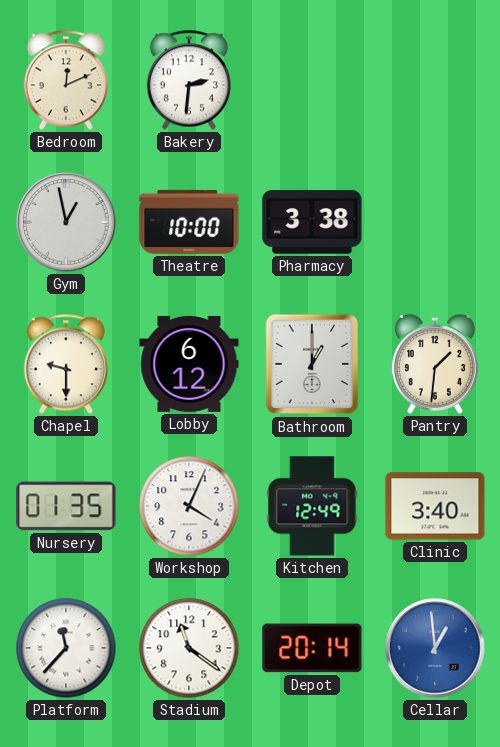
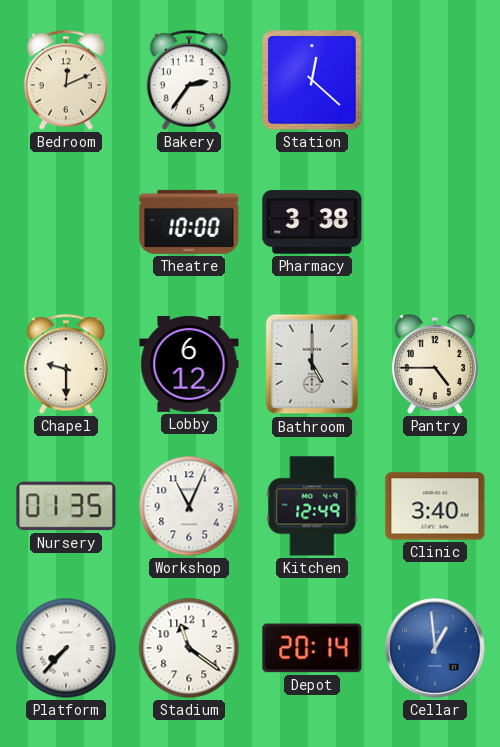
Bakery: 2:31 -> 2:36 (188, 80)
Station: none -> 12:22 (312, 80)
Gym: 12:58 -> none (66, 222)
Bathroom: 1:00 -> 5:00 (312, 364)
Pantry: 1:31 -> 4:45 (435, 365)
Workshop: 4:04 -> 11:04 (189, 506)
Platform: 11:37 -> 7:37 (66, 648)
